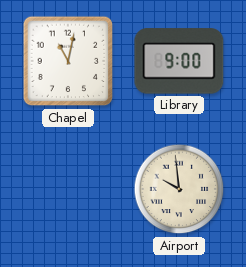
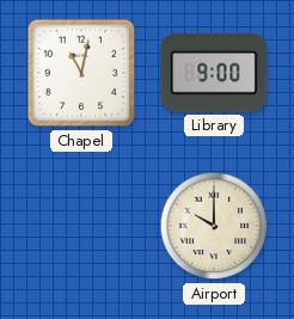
Airport: 9:59 -> 10:00 (214, 226)
